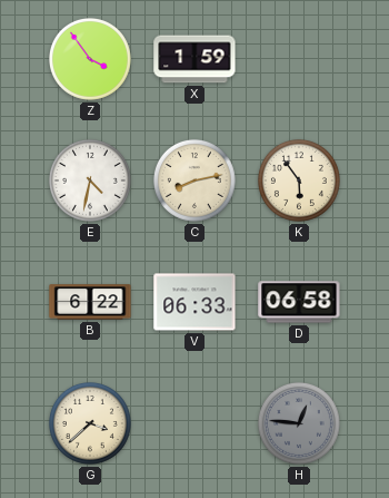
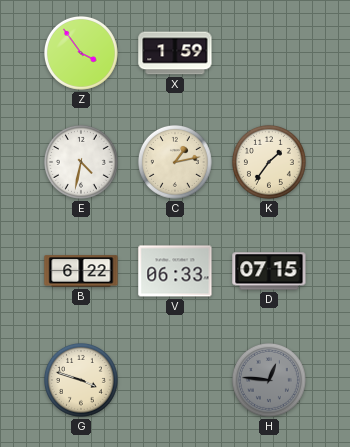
C: 8:13 -> 1:13 (175, 162)
K: 5:54 -> 1:36 (269, 162)
D: 06:58 -> 07:15 (269, 271)
G: 3:38 -> 3:48 (81, 380)
